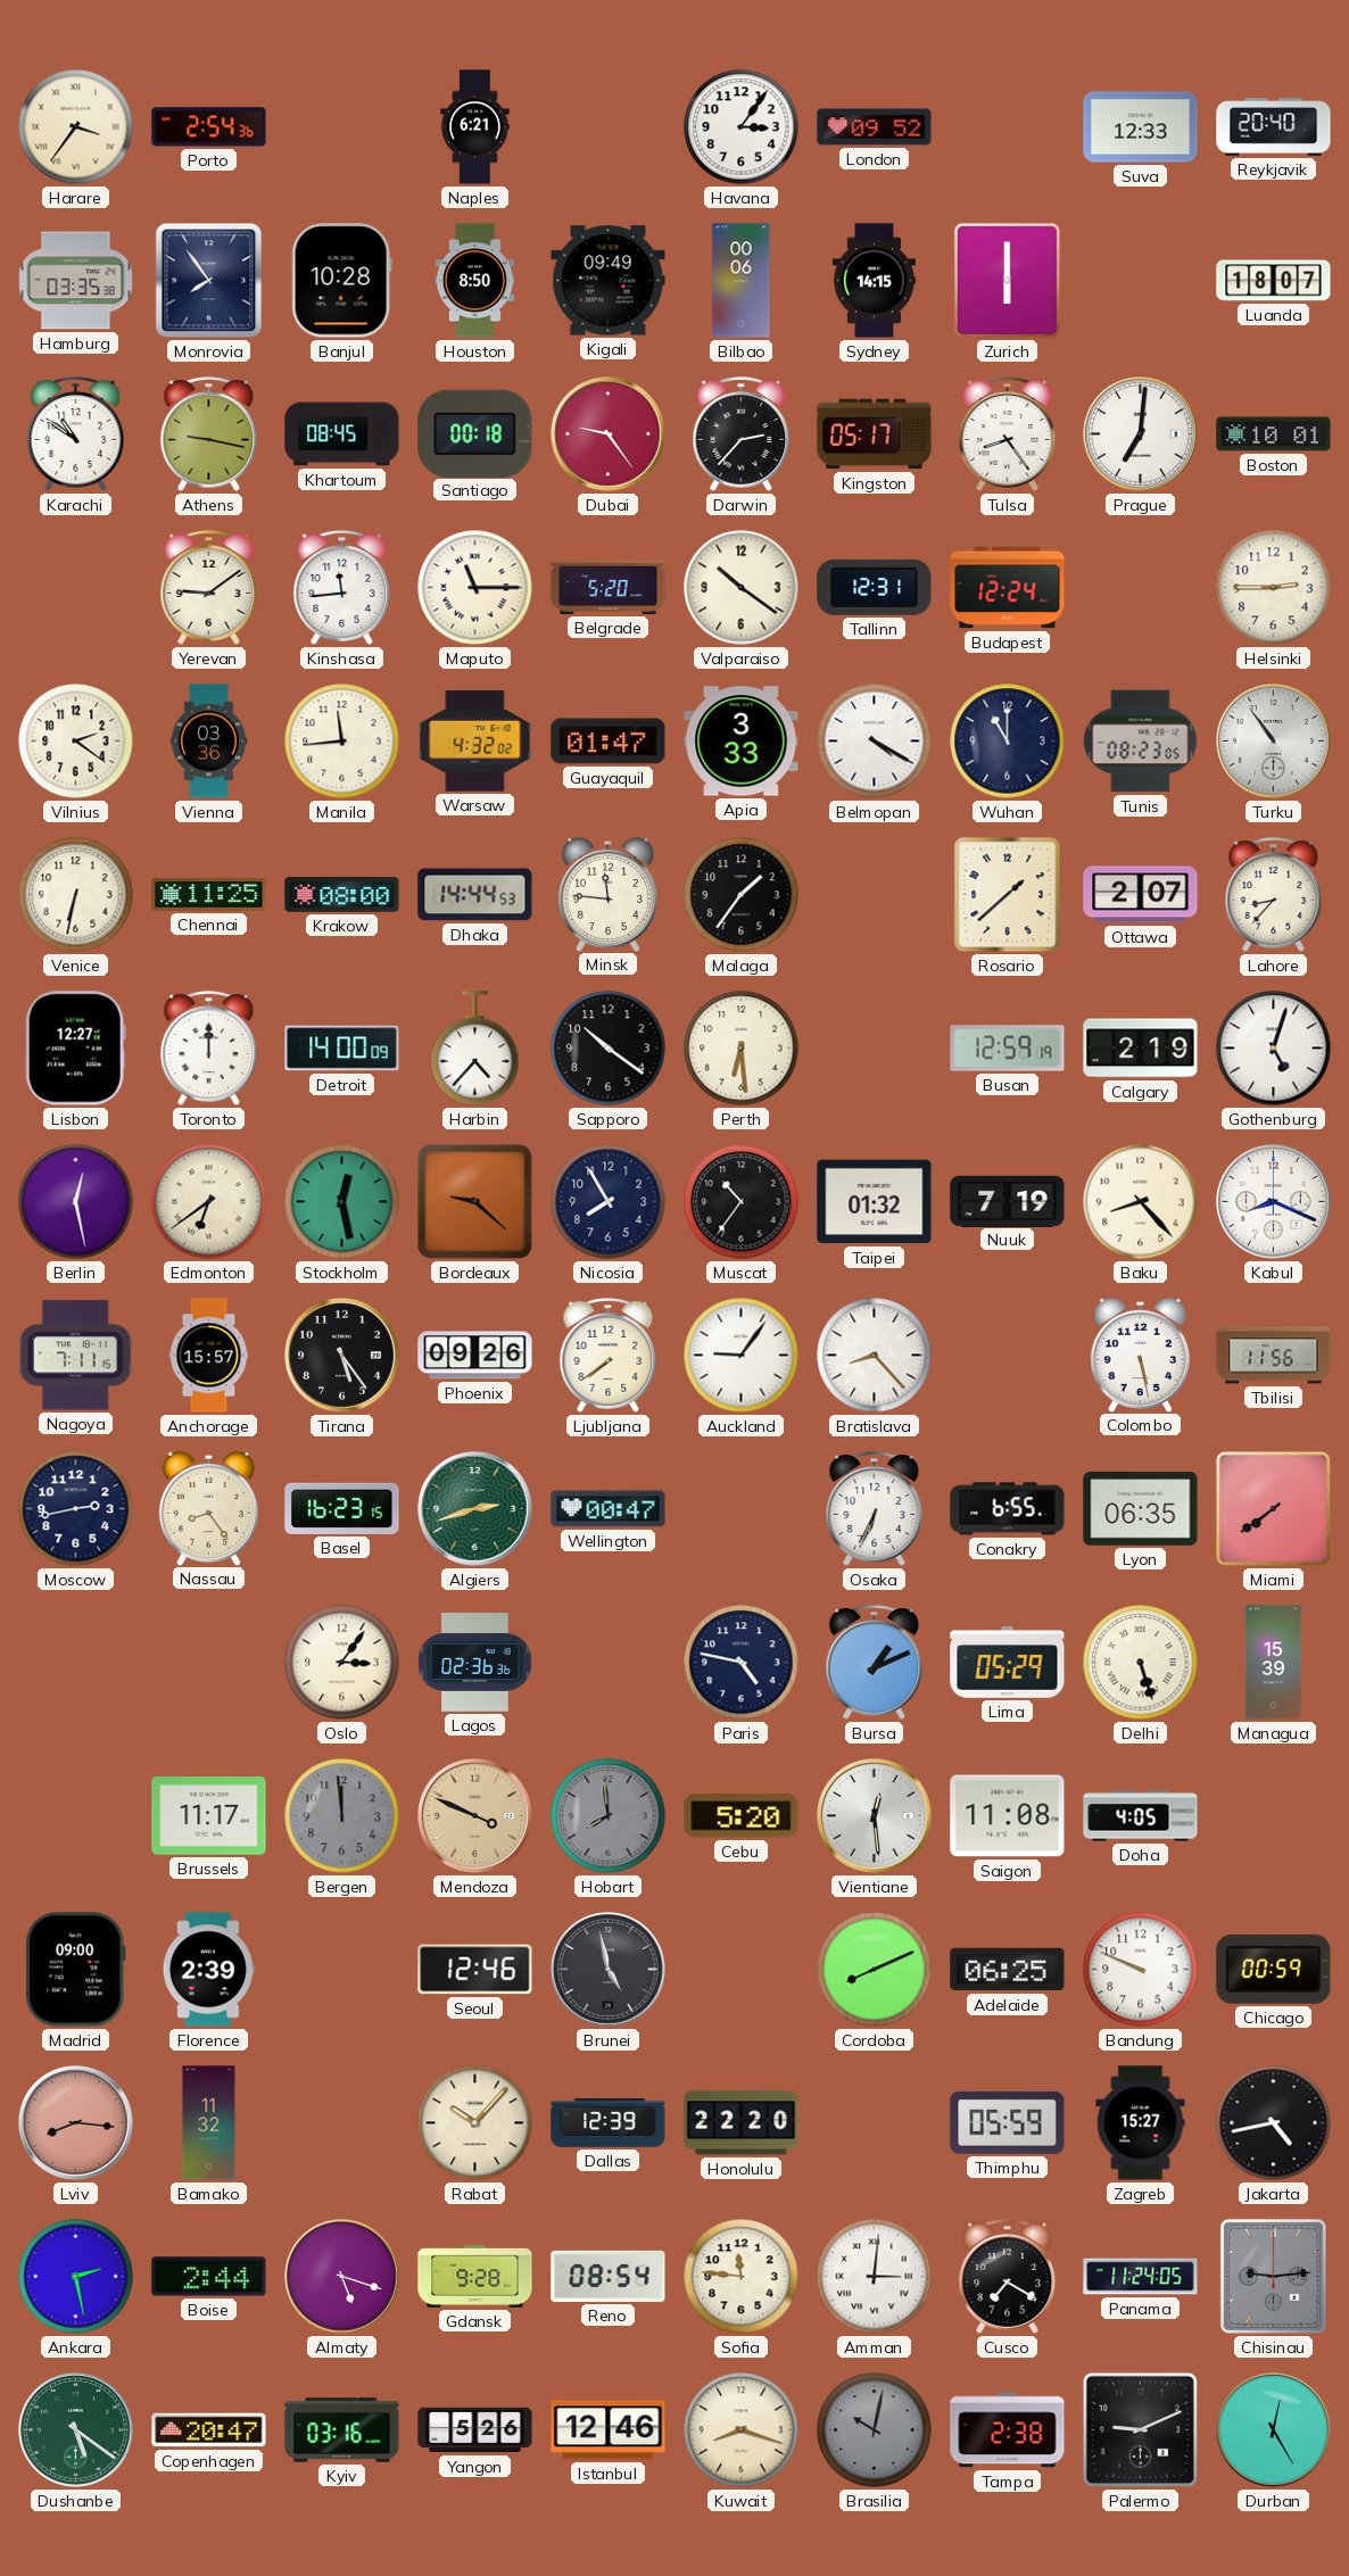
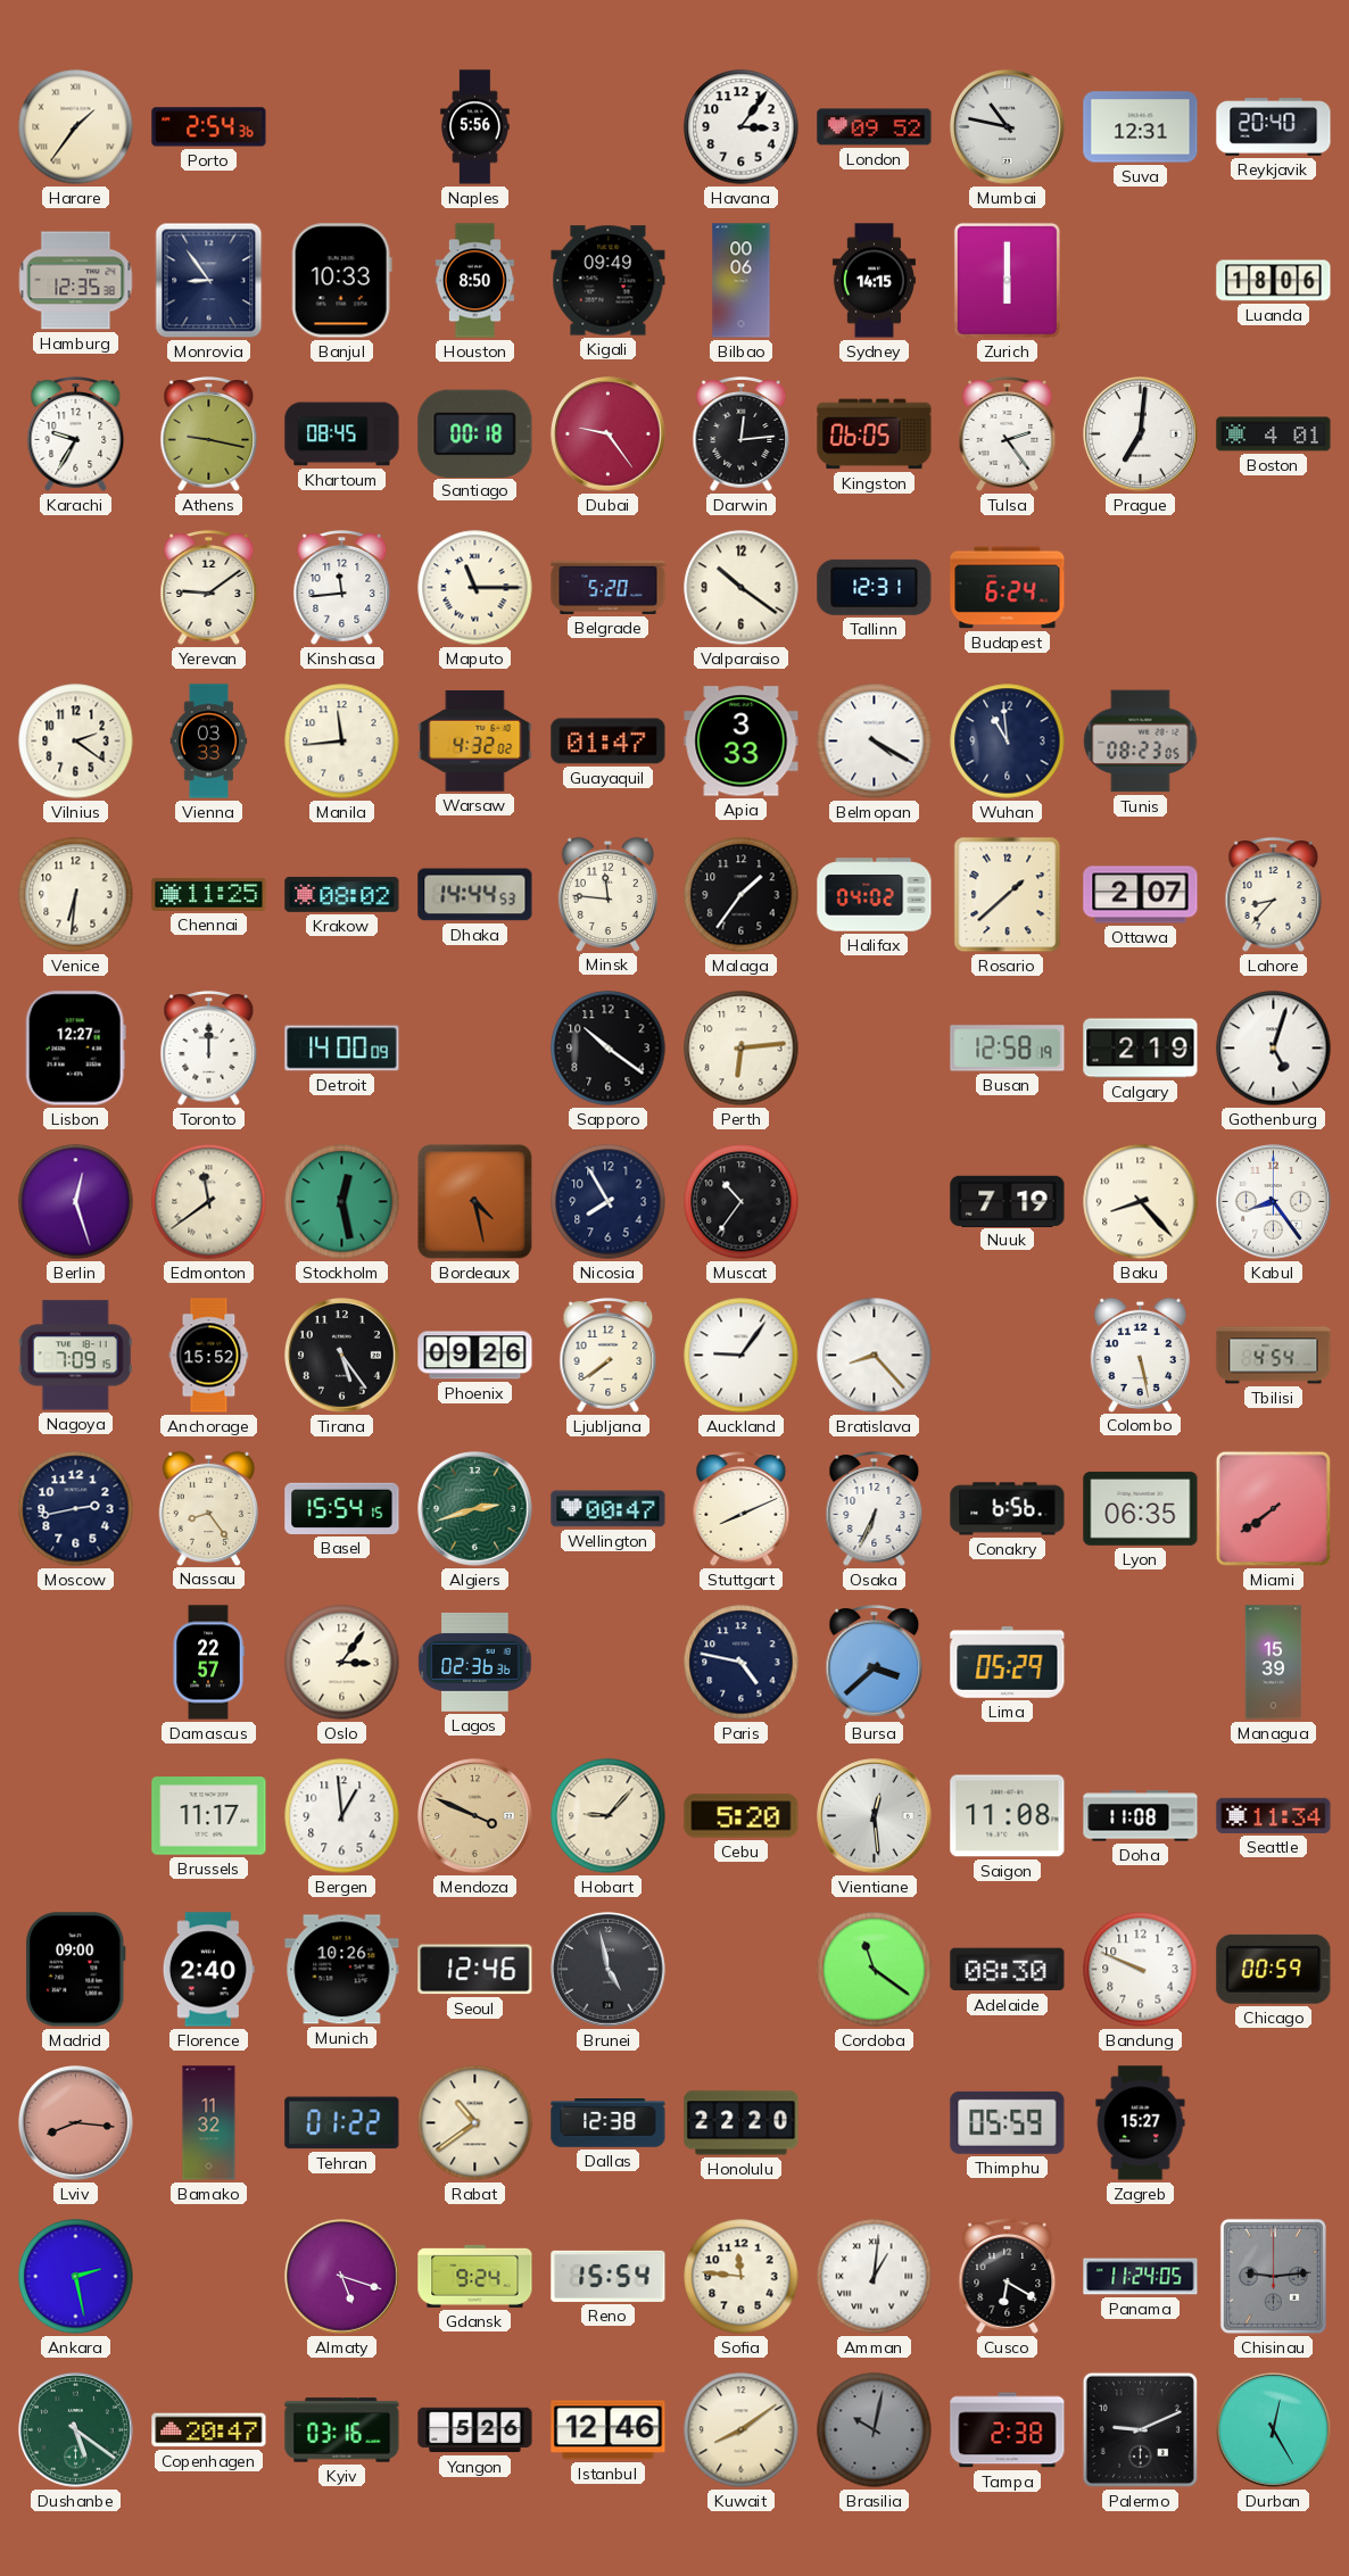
Harare: 3:36 -> 1:36 (76, 127)
Naples: 6:21 -> 5:56 (475, 127)
Mumbai: none -> 10:47 (1008, 127)
Suva: 12:33 -> 12:31 (1141, 127)
Hamburg: 03:35 -> 12:35 (76, 281)
Monrovia: 7:54 -> 8:54 (209, 281)
Banjul: 10:28 -> 10:33 (341, 281)
Luanda: 18:07 -> 18:06 (1274, 281)
Karachi: 10:51 -> 9:35 (76, 434)
Darwin: 2:37 -> 12:14 (742, 434)
Kingston: 05:17 -> 06:05 (875, 434)
Tulsa: 8:24 -> 2:24 (1008, 434)
Boston: 10:01 -> 4:01 (1274, 434)
Budapest: 12:24 -> 6:24 (1008, 588)
Helsinki: 2:45 -> none (1274, 588)
Vienna: 03:36 -> 03:33 (209, 742)
Wuhan: 11:00 -> 10:59 (1008, 742)
Turku: 10:54 -> none (1274, 742)
Venice: 6:32 -> 6:31 (76, 895)
Krakow: 08:00 -> 08:02 (342, 894)
Halifax: none -> 04:02 (875, 895)
Harbin: 4:37 -> none (475, 1049)
Perth: 6:29 -> 6:14 (742, 1049)
Busan: 12:59 -> 12:58 (1008, 1049)
Berlin: 12:28 -> 12:27 (76, 1202)
Edmonton: 6:39 -> 11:39 (209, 1202)
Bordeaux: 9:22 -> 4:28 (475, 1202)
Taipei: 01:32 -> none (875, 1202)
Kabul: 8:19 -> 8:24 (1274, 1202)
Nagoya: 7:11 -> 7:09 (75, 1356)
Anchorage: 15:57 -> 15:52 (209, 1356)
Tbilisi: 11:56 -> 4:54 (1274, 1356)
Basel: 16:23 -> 15:54 (342, 1508)
Stuttgart: none -> 8:11 (742, 1509)
Conakry: 6:55 -> 6:56 (1008, 1509)
Damascus: none -> 22:57 (208, 1663)
Bursa: 1:11 -> 3:38 (875, 1663)
Delhi: 5:27 -> none (1141, 1663)
Bergen: 11:59 -> 12:59 (342, 1816)
Bergen dial: grey -> white (342, 1816)
Hobart: 7:59 -> 9:07 (609, 1816)
Hobart dial: grey -> cream (609, 1816)
Doha: 4:05 -> 11:08 (1141, 1816)
Seattle: none -> 11:34 (1274, 1815)
Florence: 2:39 -> 2:40 (208, 1970)
Munich: none -> 10:26 (342, 1970)
Cordoba: 8:11 -> 11:21 (875, 1970)
Adelaide: 06:25 -> 08:30 (1008, 1970)
Tehran: none -> 01:22 (342, 2123)
Rabat: 10:07 -> 10:39 (475, 2123)
Dallas: 12:39 -> 12:38 (609, 2123)
Jakarta: 4:43 -> none (1274, 2123)
Boise: 2:44 -> none (209, 2277)
Gdansk: 9:28 -> 9:24 (475, 2276)
Reno: 08:54 -> 15:54 (609, 2276)
Amman: 3:01 -> 1:01 (875, 2277)
Cusco: 7:20 -> 6:20 (1008, 2277)
Kuwait: 8:18 -> 8:09 (742, 2430)
